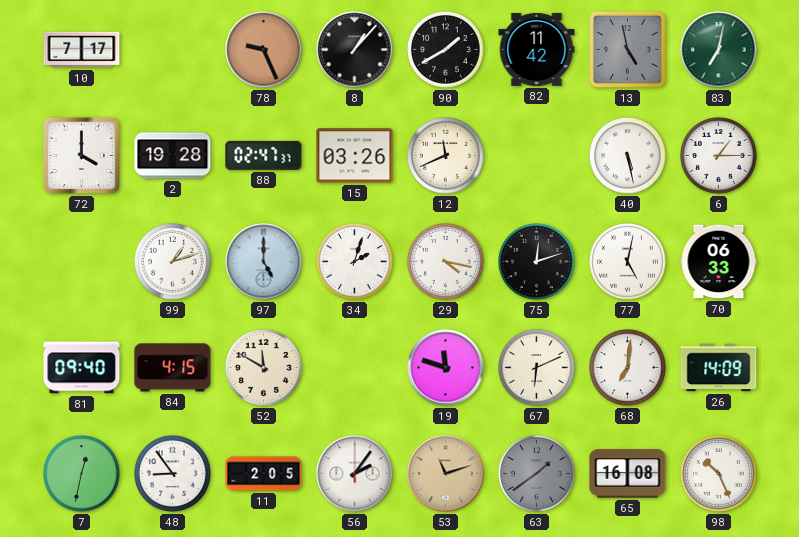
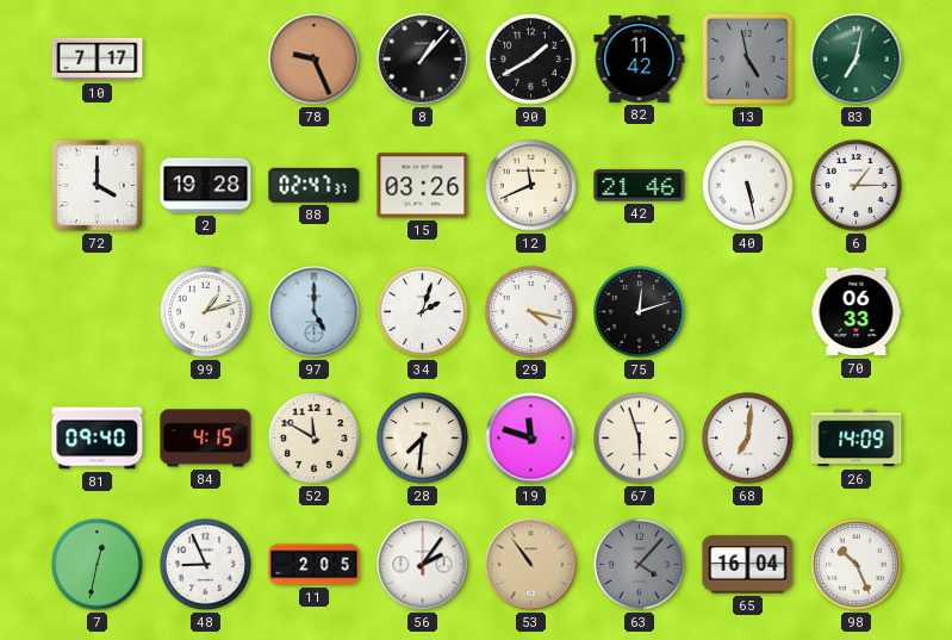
42: none -> 21:46 (640, 186)
77: 5:02 -> none (628, 262)
28: none -> 7:31 (423, 439)
67: 6:11 -> 5:57 (640, 439)
48: 8:54 -> 8:56 (206, 565)
53: 11:12 -> 10:54 (531, 565)
63: 1:39 -> 4:07 (640, 565)
65: 16:08 -> 16:04 (748, 565)
